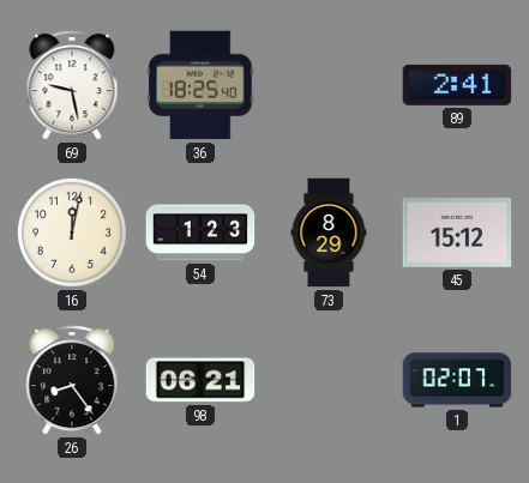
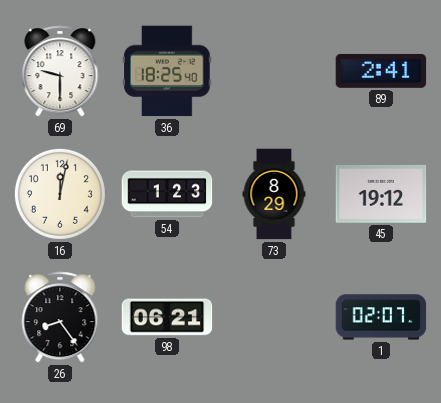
69: 9:28 -> 9:30 (60, 71)
45: 15:12 -> 19:12 (381, 195)
